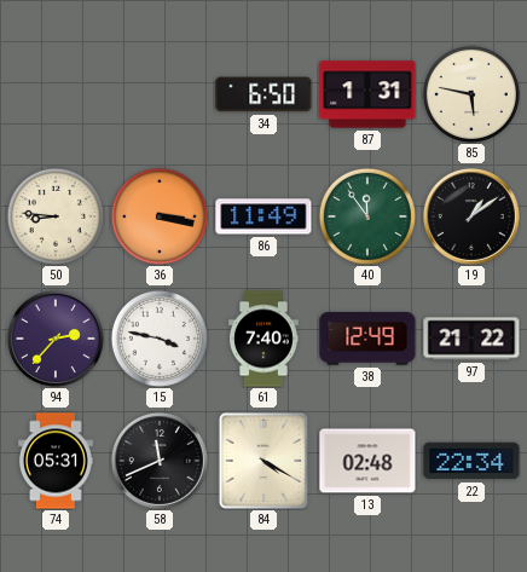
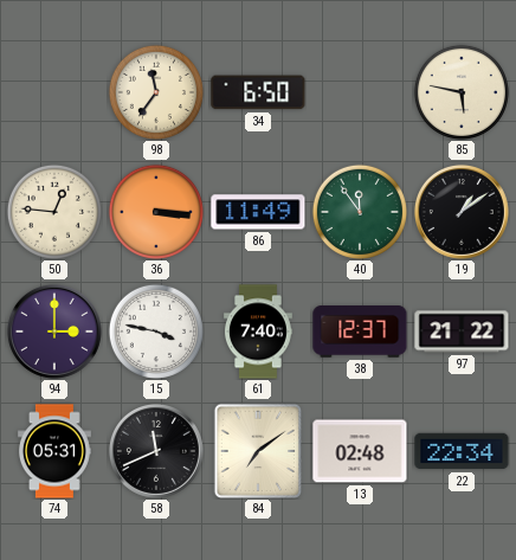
98: none -> 11:36 (156, 92)
87: 1:31 -> none (367, 94)
50: 8:46 -> 12:46 (54, 212)
36: 3:17 -> 3:16 (156, 212)
94: 2:37 -> 3:00 (54, 332)
38: 12:49 -> 12:37 (360, 332)
84: 4:20 -> 7:09 (258, 451)
